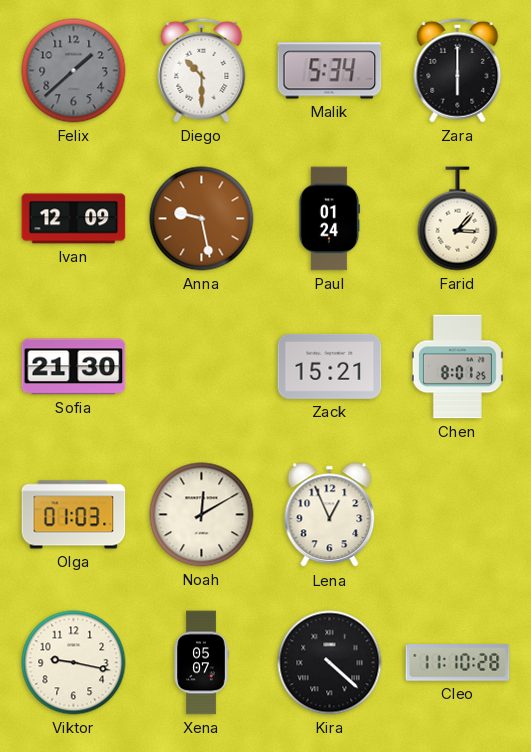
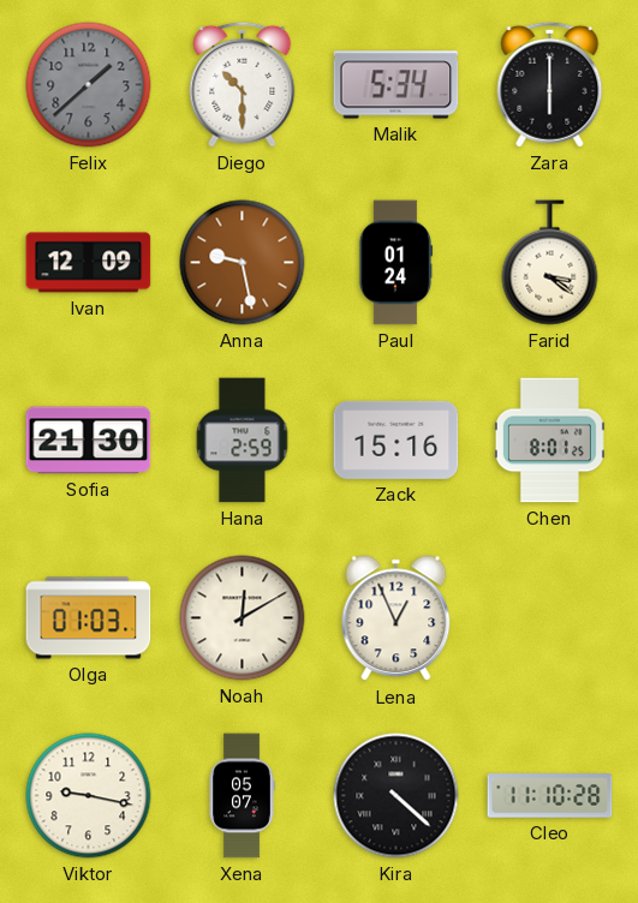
Farid: 3:07 -> 3:21 (550, 263)
Hana: none -> 2:59 (243, 441)
Zack: 15:21 -> 15:16 (396, 439)
